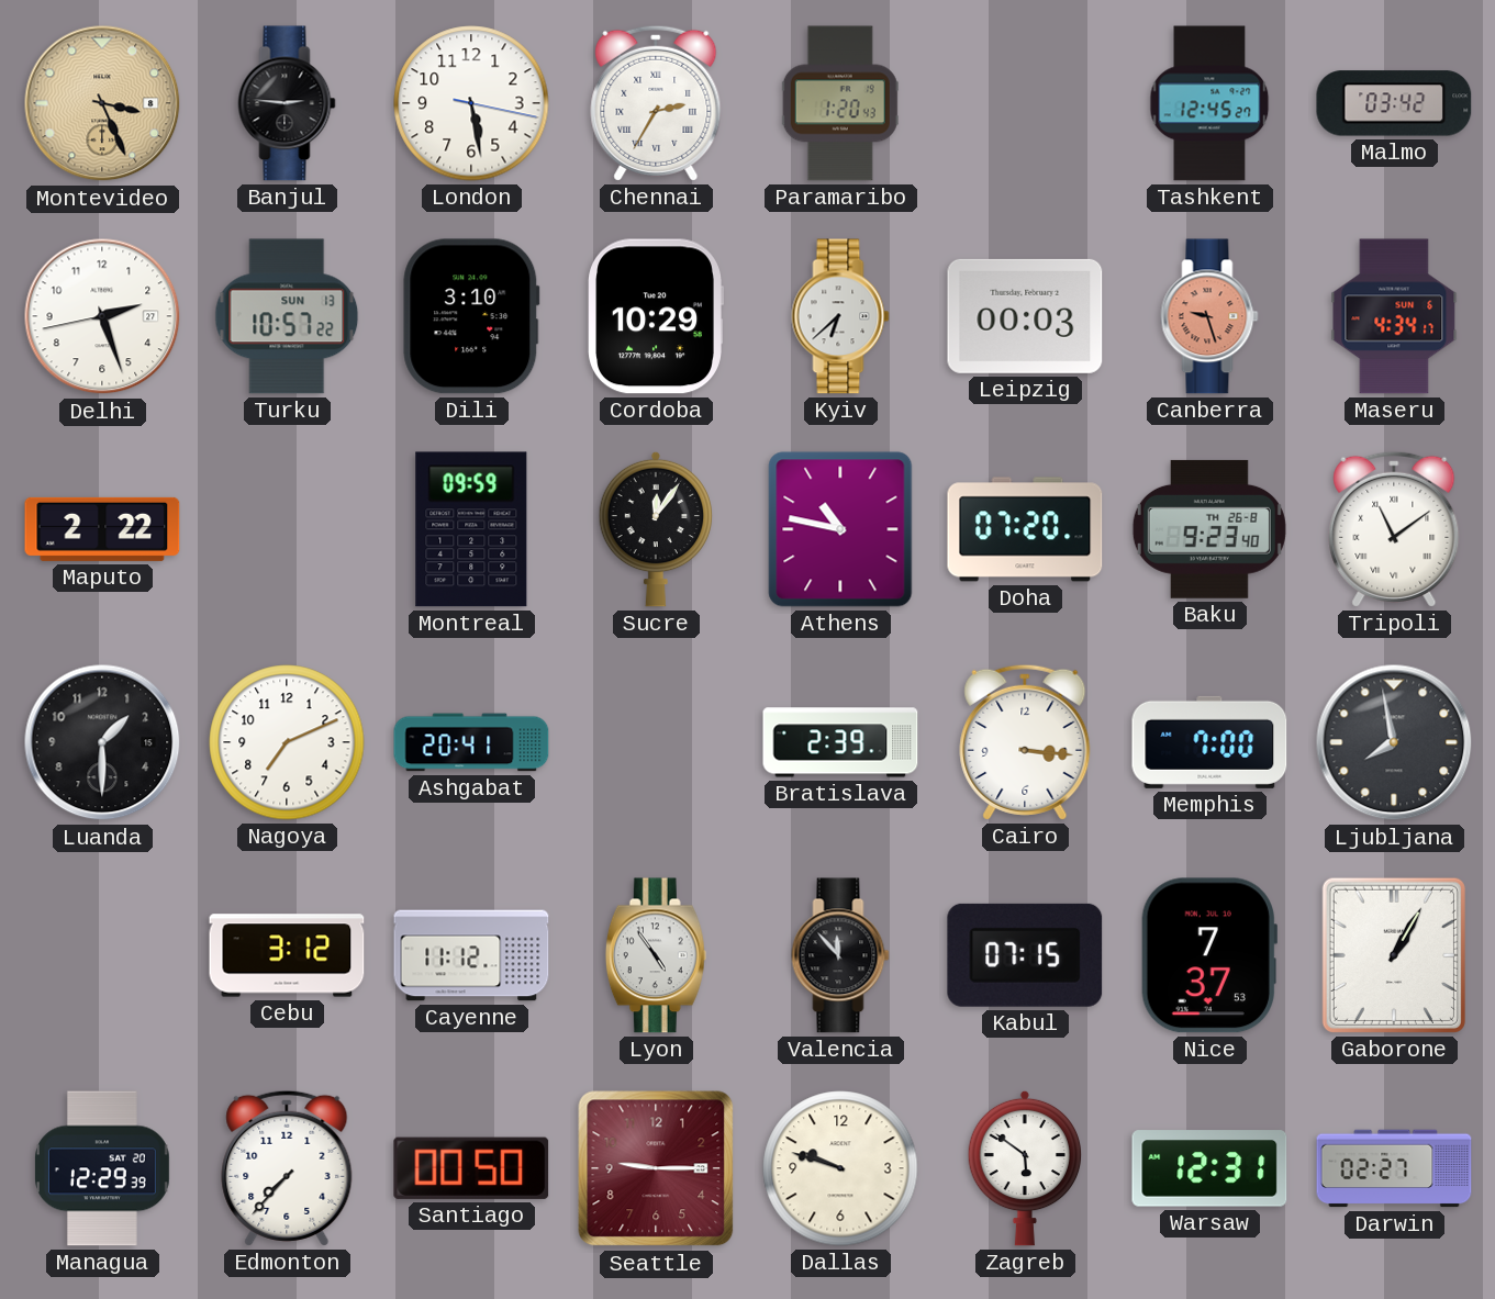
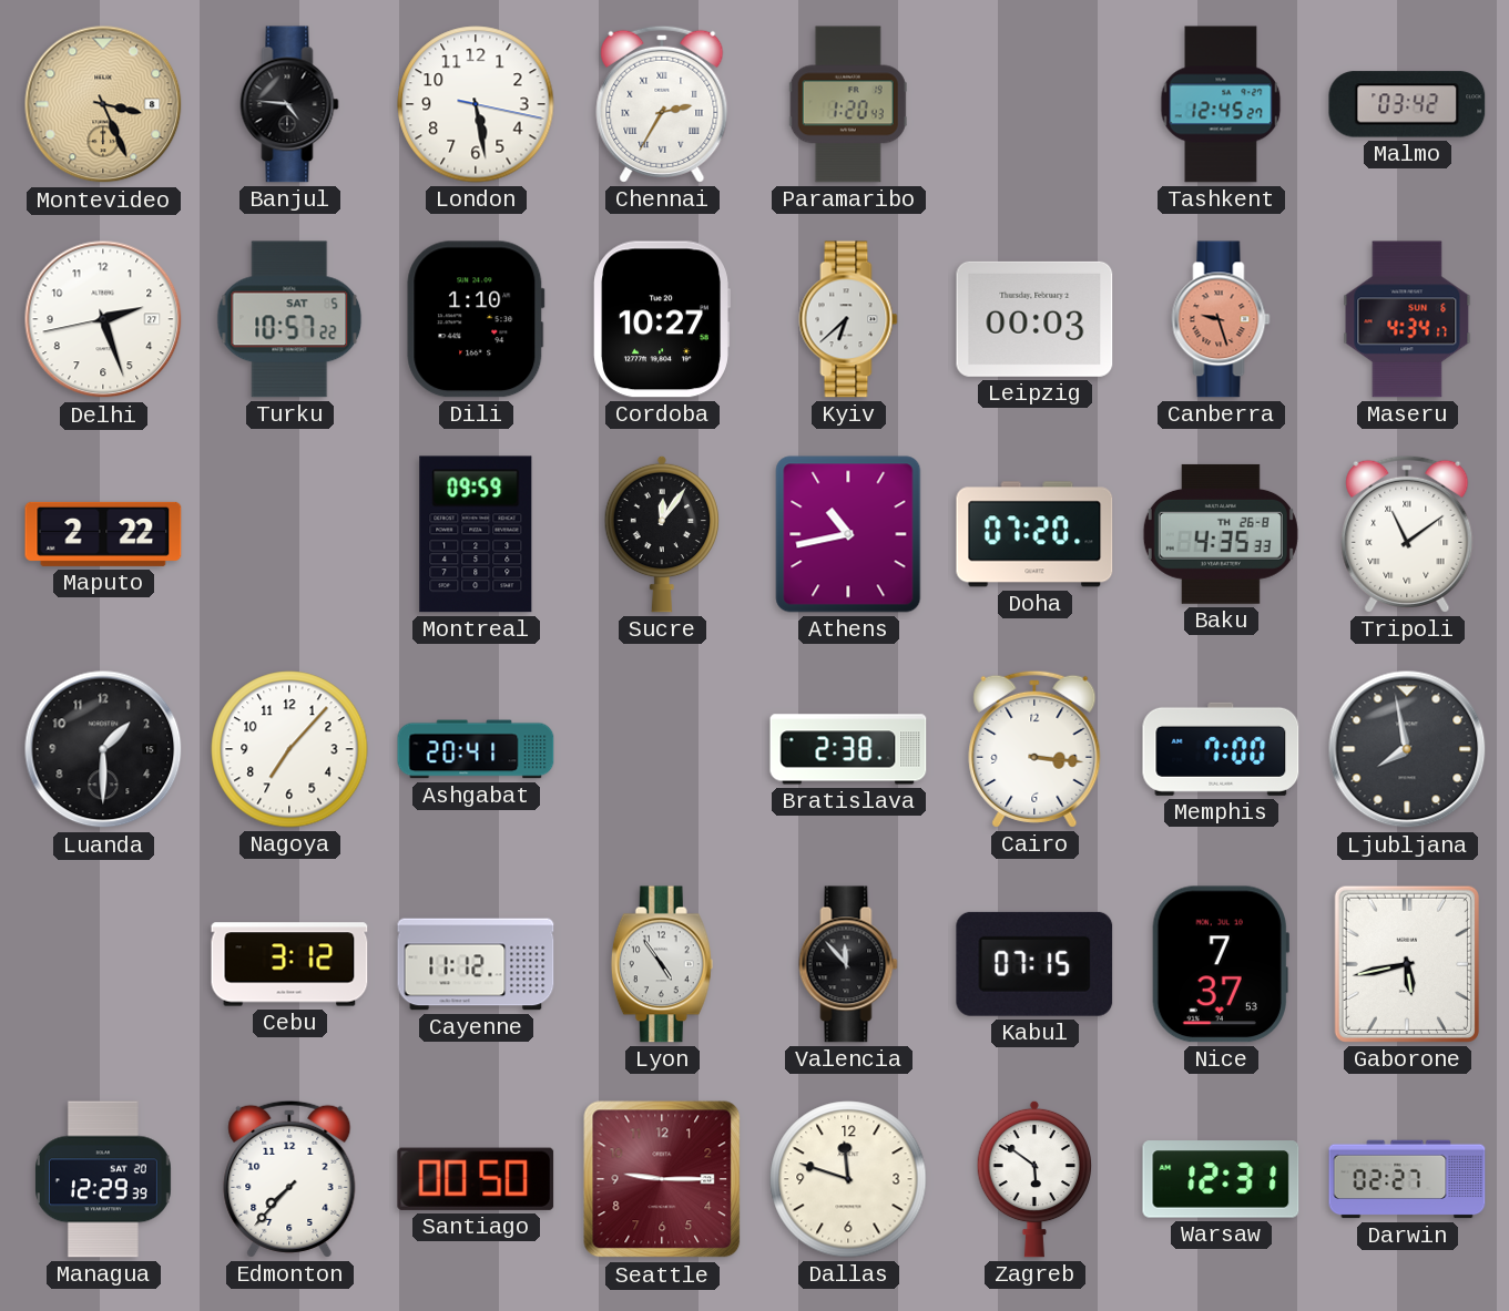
Banjul: 2:46 -> 4:46 (289, 104)
Turku date: SUN 13 -> SAT 5 (289, 319)
Dili: 3:10 -> 1:10 (476, 319)
Cordoba: 10:29 -> 10:27 (662, 319)
Athens: 10:47 -> 10:43 (848, 534)
Baku: 9:23 -> 4:35 (1221, 534)
Nagoya: 7:11 -> 7:07 (289, 749)
Bratislava: 2:39 -> 2:38 (848, 749)
Gaborone: 1:05 -> 5:43 (1407, 964)
Dallas: 9:48 -> 11:48 (848, 1179)
